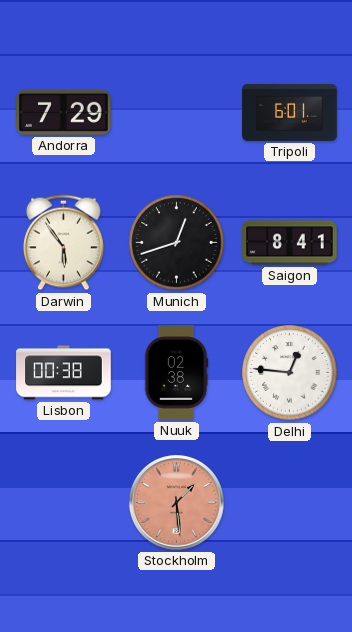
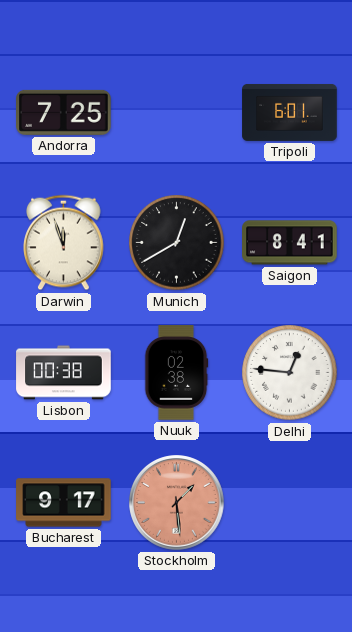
Andorra: 7:29 -> 7:25 (64, 112)
Darwin: 5:54 -> 11:57 (64, 243)
Munich: 12:42 -> 12:40 (177, 243)
Bucharest: none -> 9:17 (64, 503)
